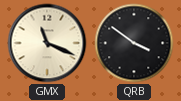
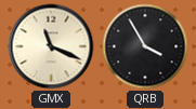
QRB: 3:51 -> 3:55 (145, 46)
